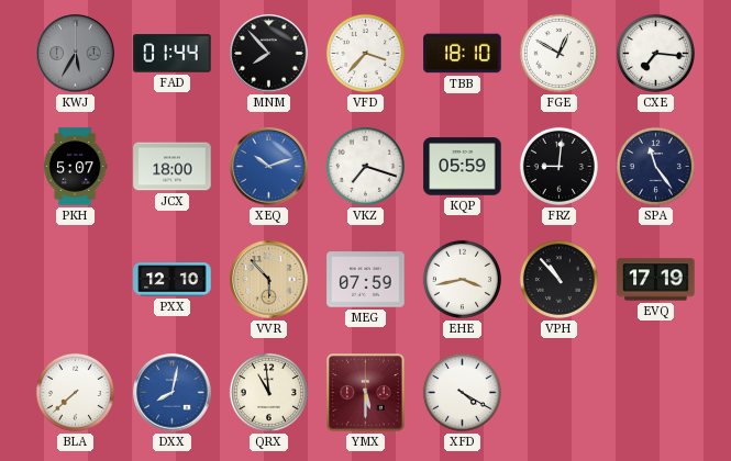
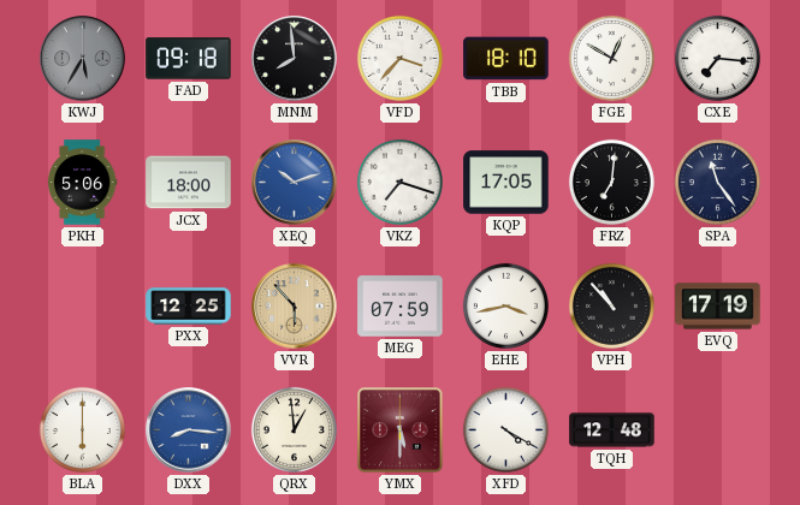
FAD: 01:44 -> 09:18 (189, 59)
MNM: 7:53 -> 7:59 (295, 59)
PKH: 5:07 -> 5:06 (82, 183)
KQP: 05:59 -> 17:05 (506, 183)
FRZ: 9:01 -> 7:01 (611, 182)
PXX: 12:10 -> 12:25 (189, 307)
BLA: 7:38 -> 6:00 (82, 429)
DXX: 8:02 -> 8:16 (189, 430)
QRX: 10:59 -> 12:59 (294, 429)
TQH: none -> 12:48 (612, 430)
